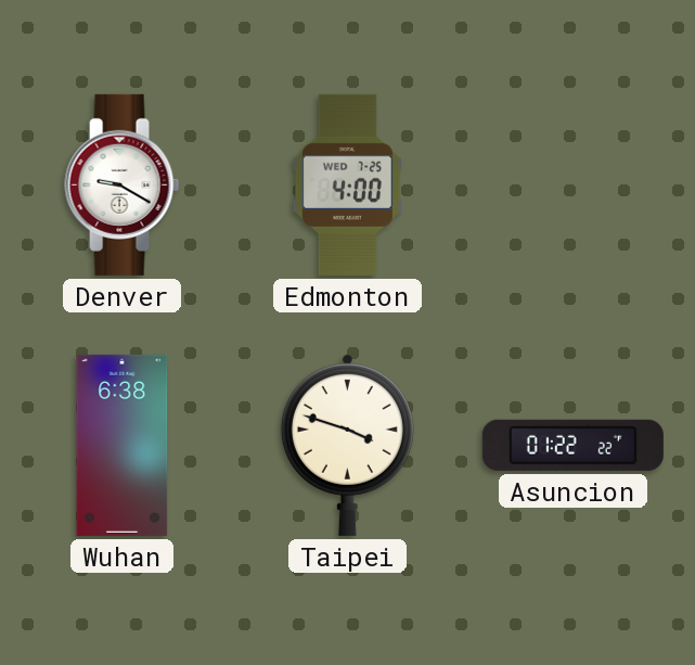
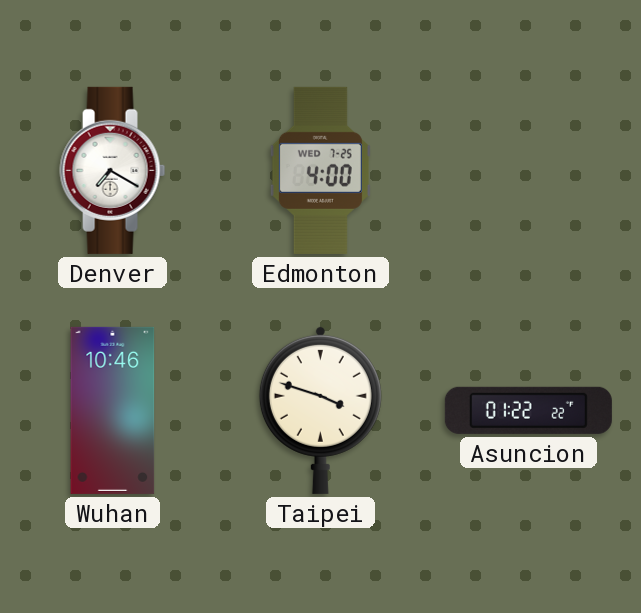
Denver: 9:20 -> 7:20 (113, 170)
Wuhan: 6:38 -> 10:46 (113, 410)
